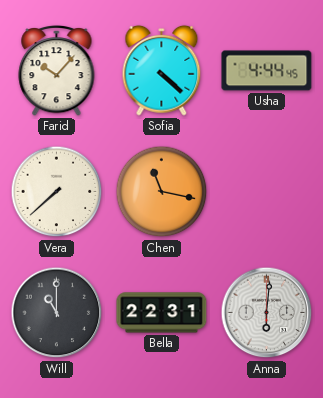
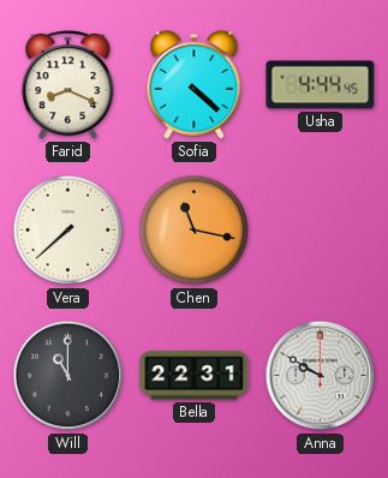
Farid: 10:07 -> 8:19 (68, 85)
Anna: 6:01 -> 9:50 (321, 376)
